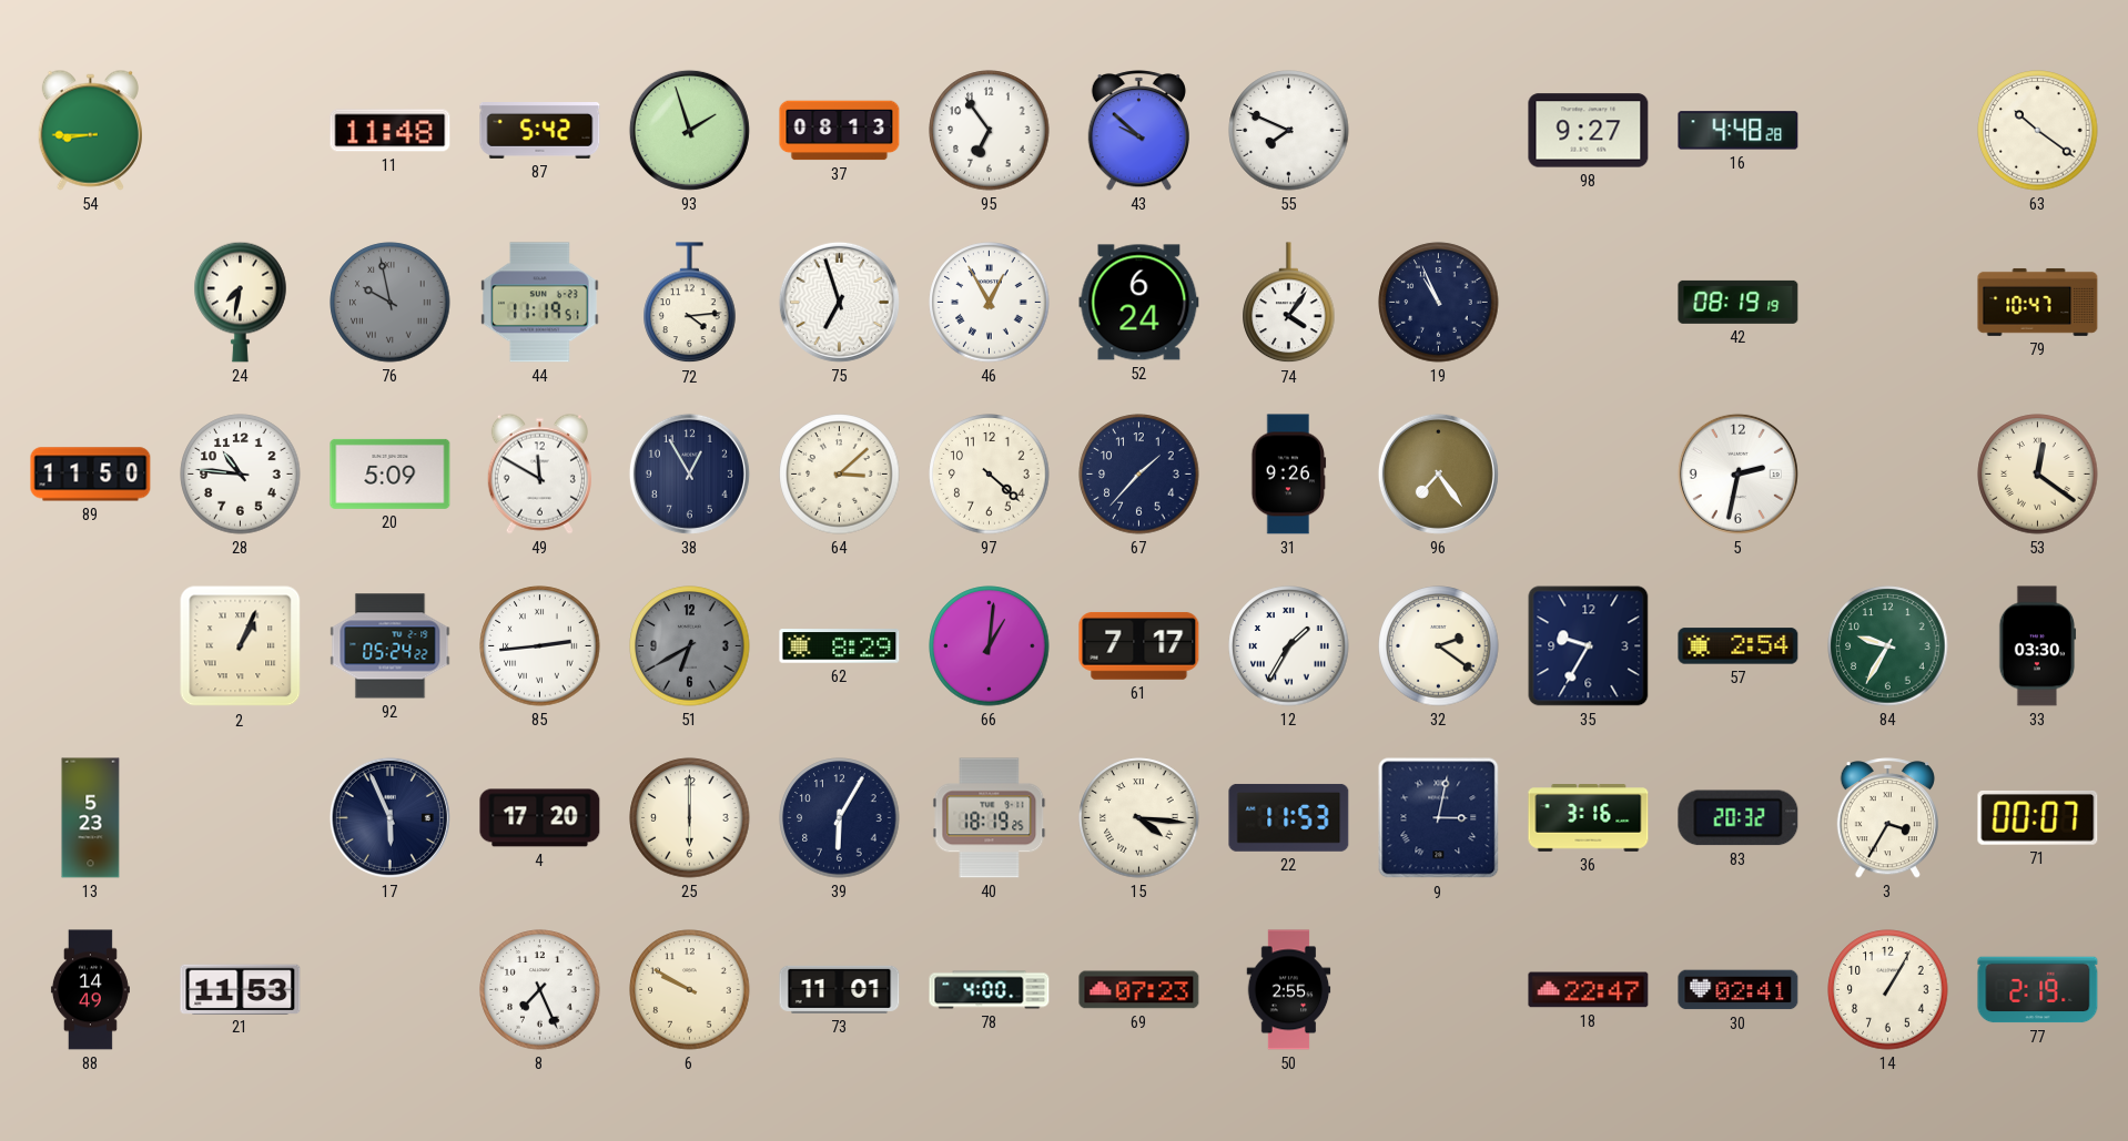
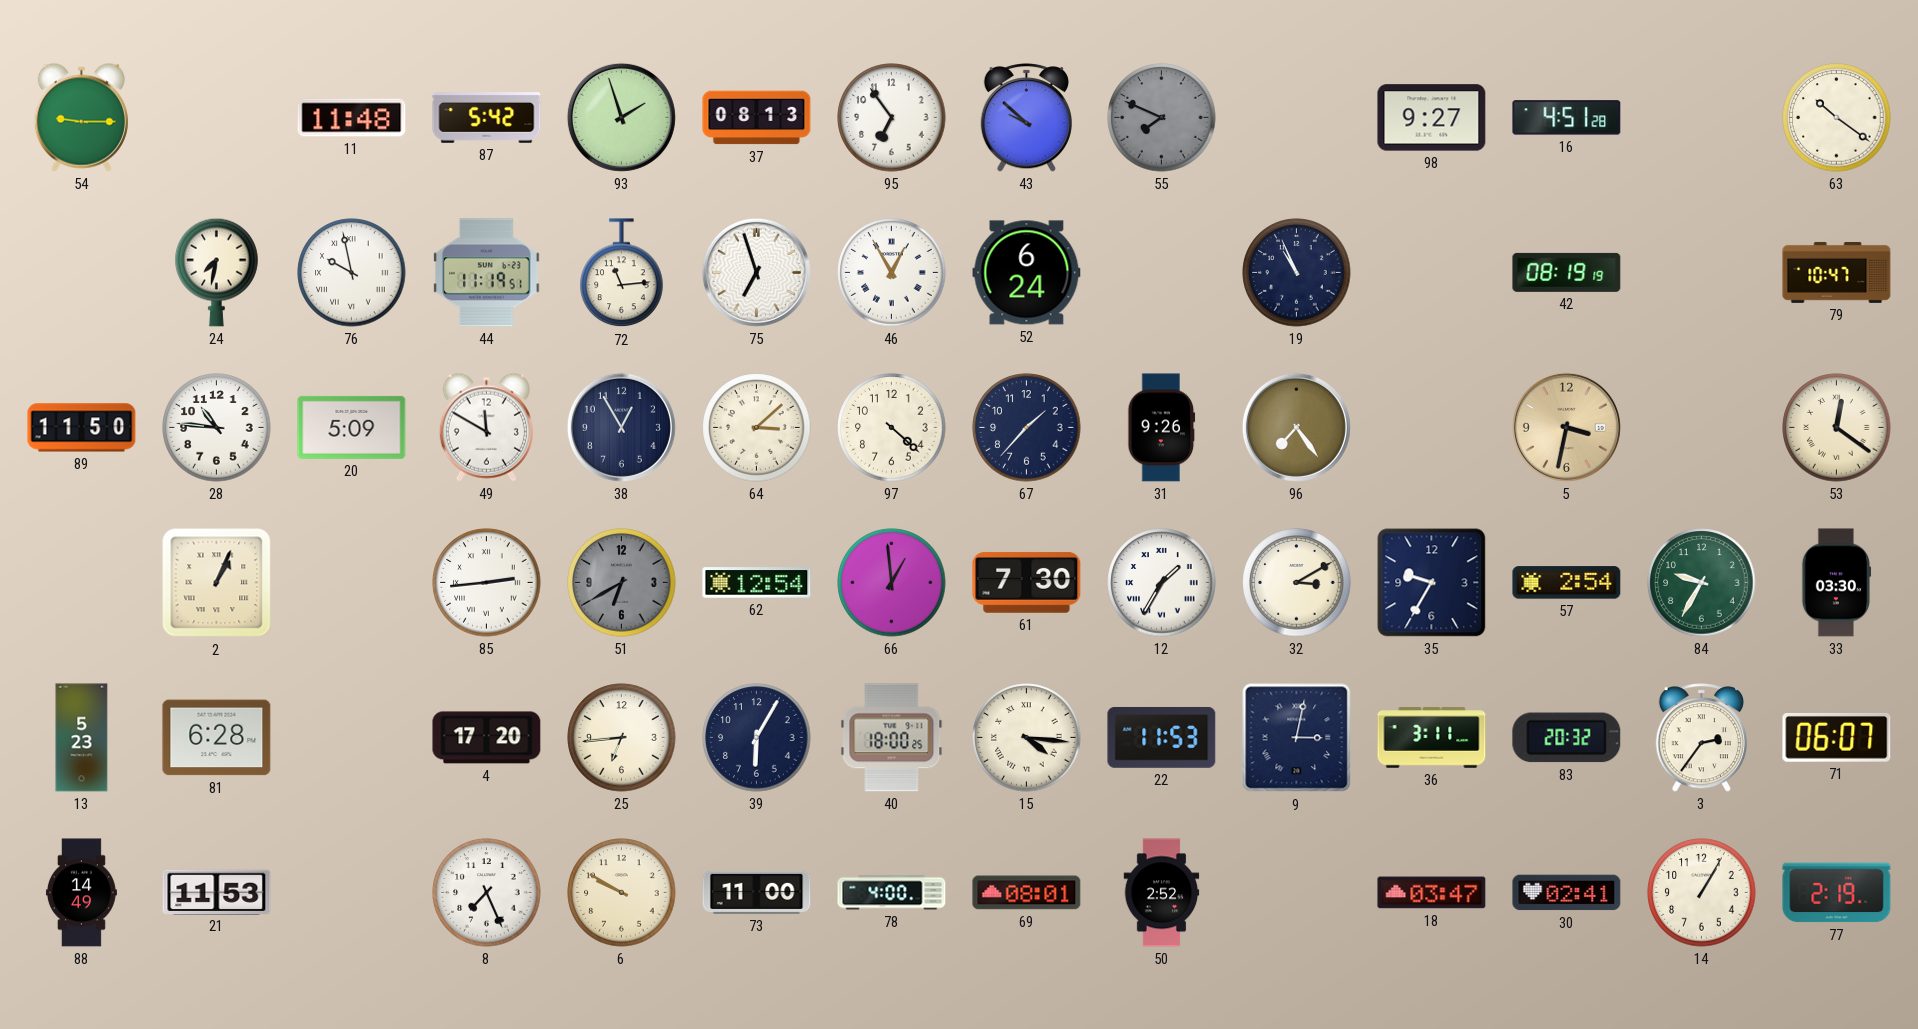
54: 8:45 -> 9:15 (81, 117)
55 dial: white -> grey (1162, 118)
16: 4:48 -> 4:51 (1567, 118)
76 dial: grey -> white (352, 273)
72: 4:14 -> 11:14 (622, 273)
74: 4:06 -> none (1289, 303)
5: 2:32 -> 3:32 (1566, 427)
5 dial: white -> champagne (1566, 427)
92: 05:24 -> none (391, 646)
62: 8:29 -> 12:54 (757, 583)
66: 1:01 -> 12:59 (892, 583)
61: 7:17 -> 7:30 (1027, 583)
32: 2:21 -> 3:10 (1297, 583)
81: none -> 6:28 (217, 738)
17: 5:56 -> none (389, 817)
25: 6:00 -> 6:44 (622, 738)
40: 18:19 -> 18:00 (892, 738)
36: 3:16 -> 3:11 (1432, 738)
3: 3:35 -> 2:36 (1701, 738)
71: 00:07 -> 06:07 (1837, 737)
73: 11:01 -> 11:00 (757, 892)
69: 07:23 -> 08:01 (1027, 893)
50: 2:55 -> 2:52 (1162, 893)
18: 22:47 -> 03:47 (1432, 893)
